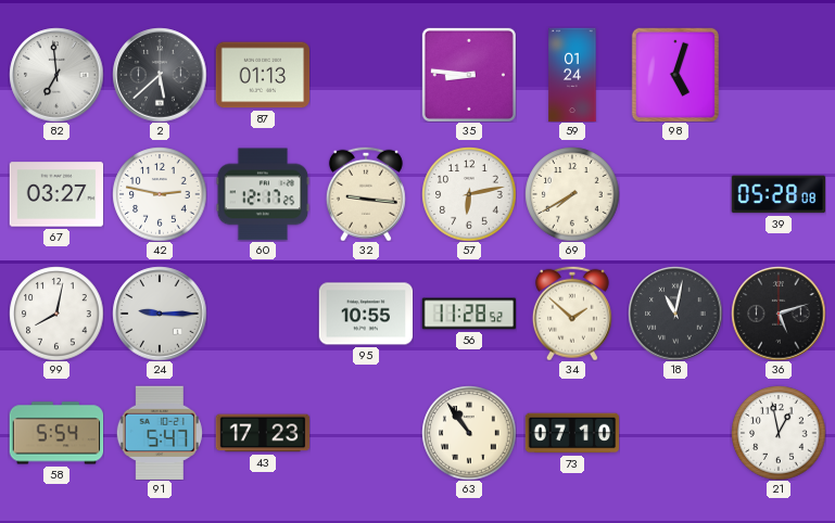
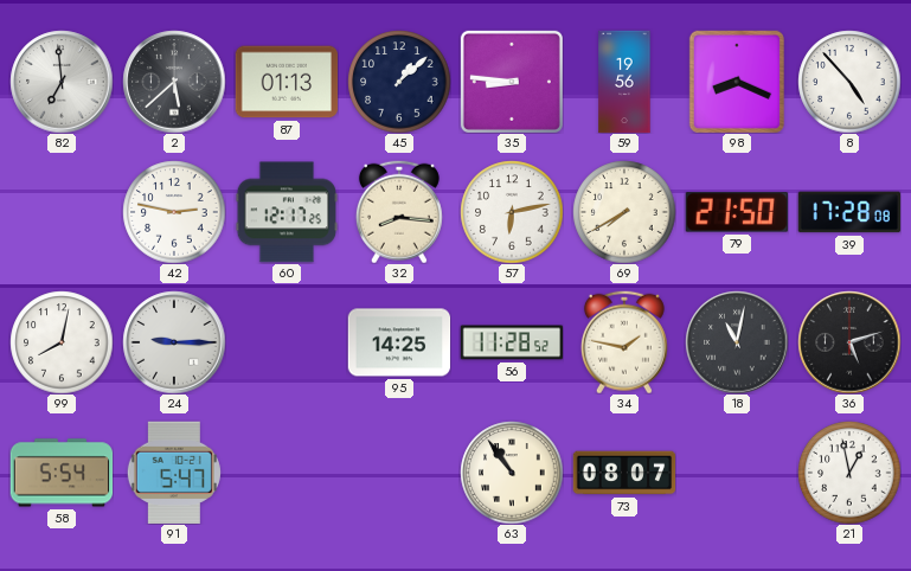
45: none -> 1:08 (399, 82)
59: 01:24 -> 19:56 (624, 82)
98: 5:03 -> 8:19 (737, 82)
8: none -> 4:53 (849, 82)
67: 03:27 -> none (56, 194)
32: 9:16 -> 8:16 (399, 212)
79: none -> 21:50 (736, 212)
39: 05:28 -> 17:28 (849, 212)
95: 10:55 -> 14:25 (399, 342)
34: 1:52 -> 1:47 (624, 342)
43: 17:23 -> none (263, 433)
73: 07:10 -> 08:07 (624, 473)
